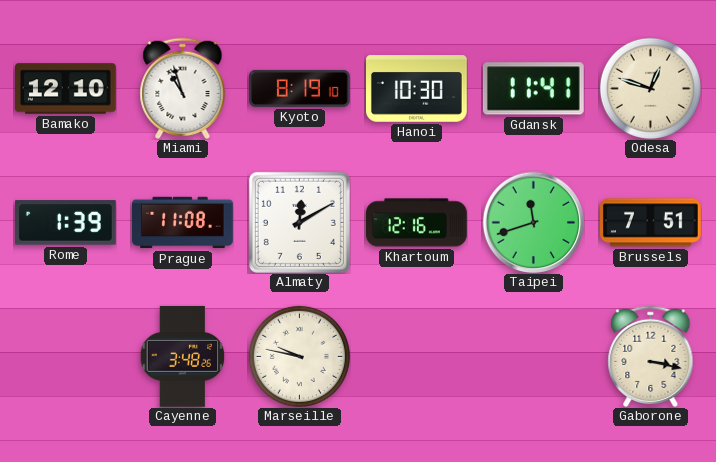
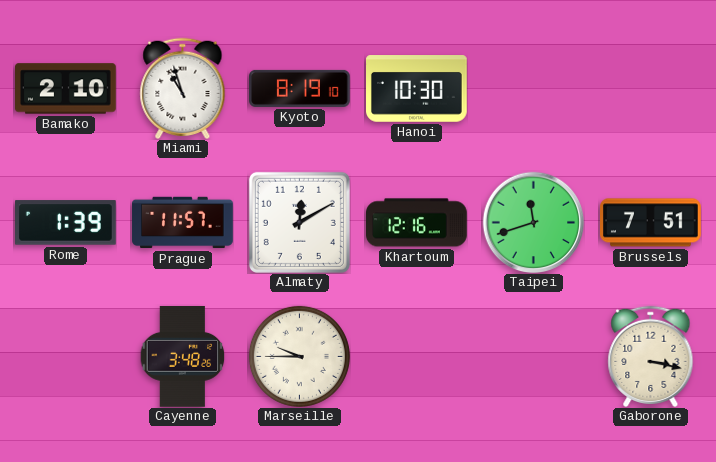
Bamako: 12:10 -> 2:10 (66, 89)
Gdansk: 11:41 -> none (533, 89)
Odesa: 12:48 -> none (650, 88)
Prague: 11:08 -> 11:57 (183, 223)
Marseille: 9:47 -> 9:45 (299, 356)
